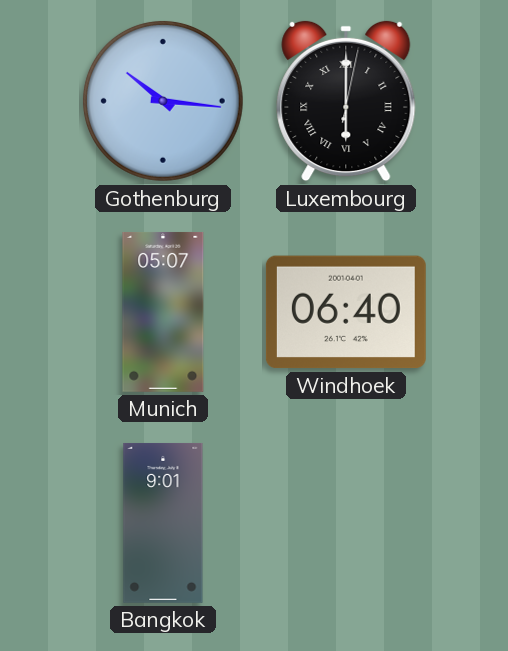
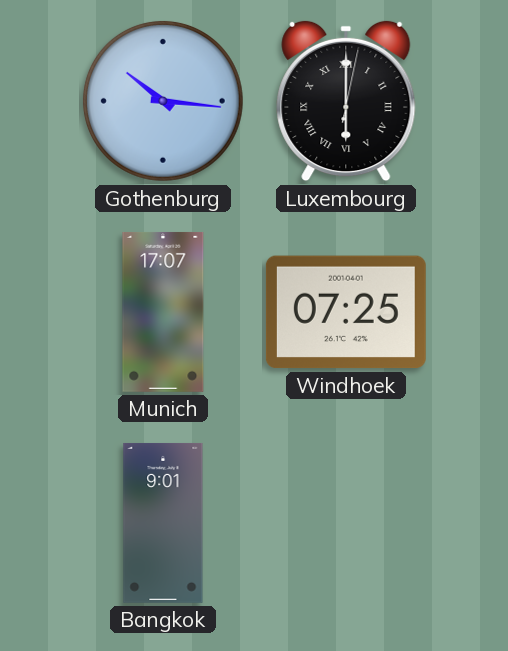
Munich: 05:07 -> 17:07 (163, 312)
Windhoek: 06:40 -> 07:25 (346, 312)
